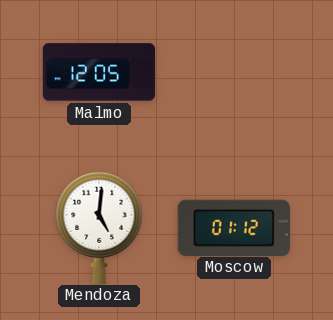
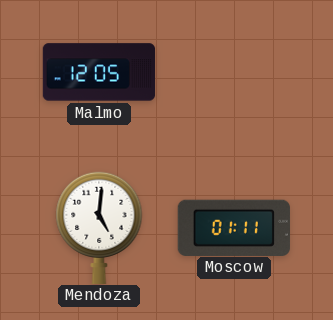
Moscow: 01:12 -> 01:11 (234, 227)
